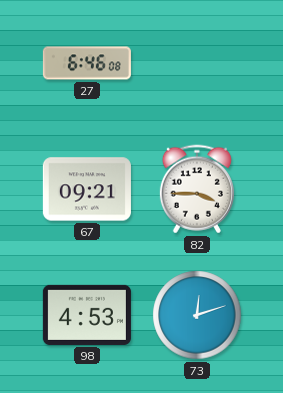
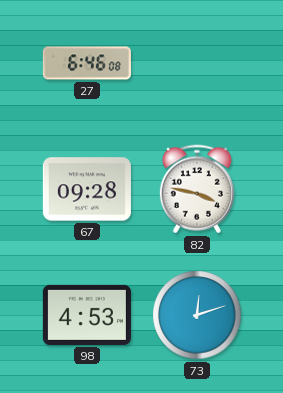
67: 09:21 -> 09:28 (87, 189)
82: 3:45 -> 3:47 (197, 189)
